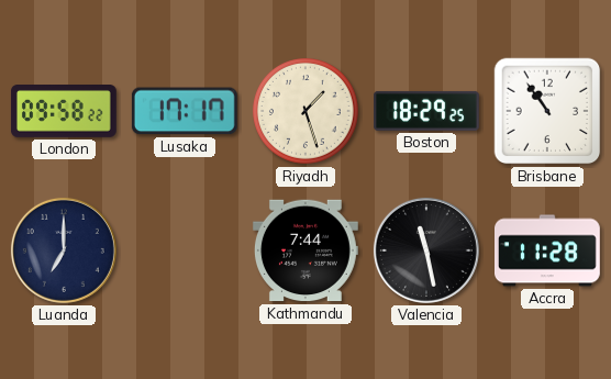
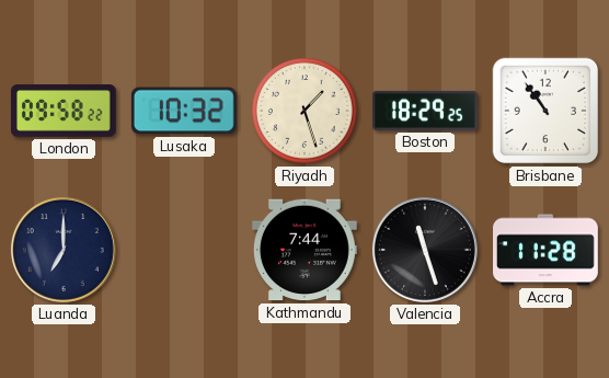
Lusaka: 17:17 -> 10:32 (184, 111)
Valencia: 11:28 -> 11:27 (425, 250)
